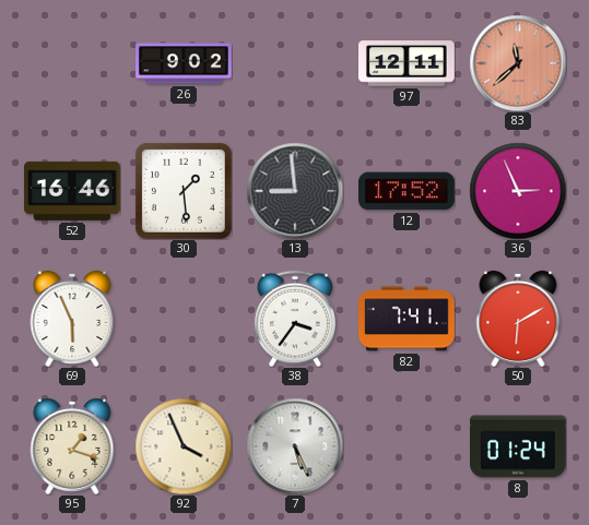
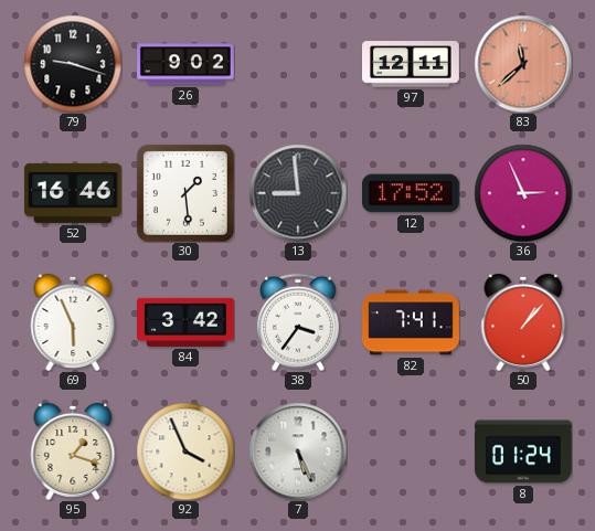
79: none -> 9:18 (73, 64)
84: none -> 3:42 (187, 322)
50: 6:10 -> 1:07 (523, 322)
